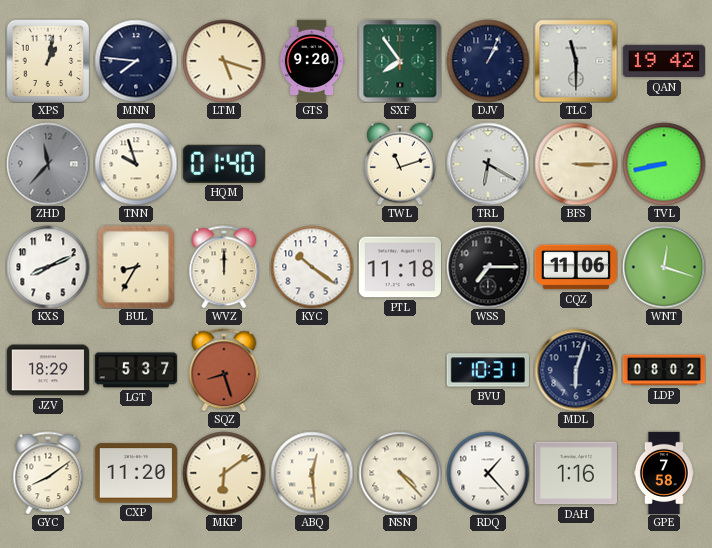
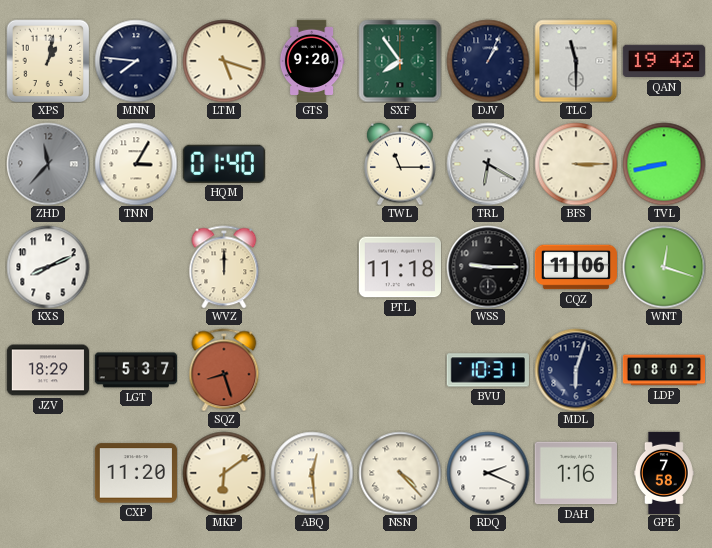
TNN: 9:57 -> 3:05 (136, 164)
TWL: 11:12 -> 11:15 (400, 164)
BUL: 8:35 -> none (136, 267)
KYC: 10:21 -> none (312, 267)
WSS: 7:15 -> 9:15 (488, 267)
GYC: 8:09 -> none (48, 473)
RDQ: 1:23 -> 2:19 (488, 473)
